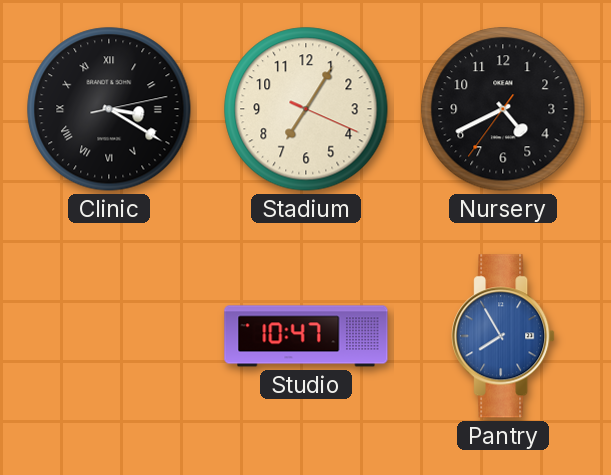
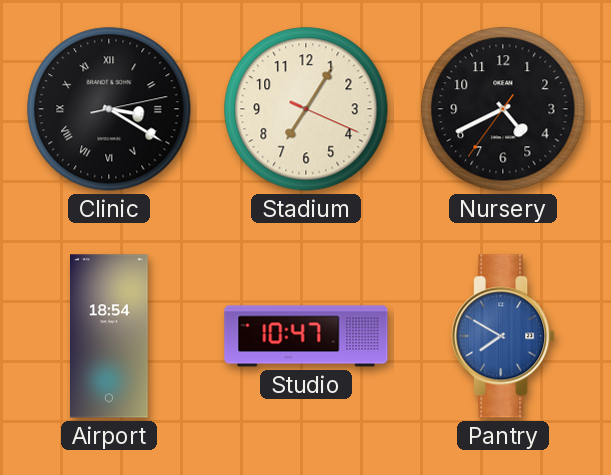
Airport: none -> 18:54 (110, 336)
Pantry: 7:55 -> 7:50 (503, 336)
